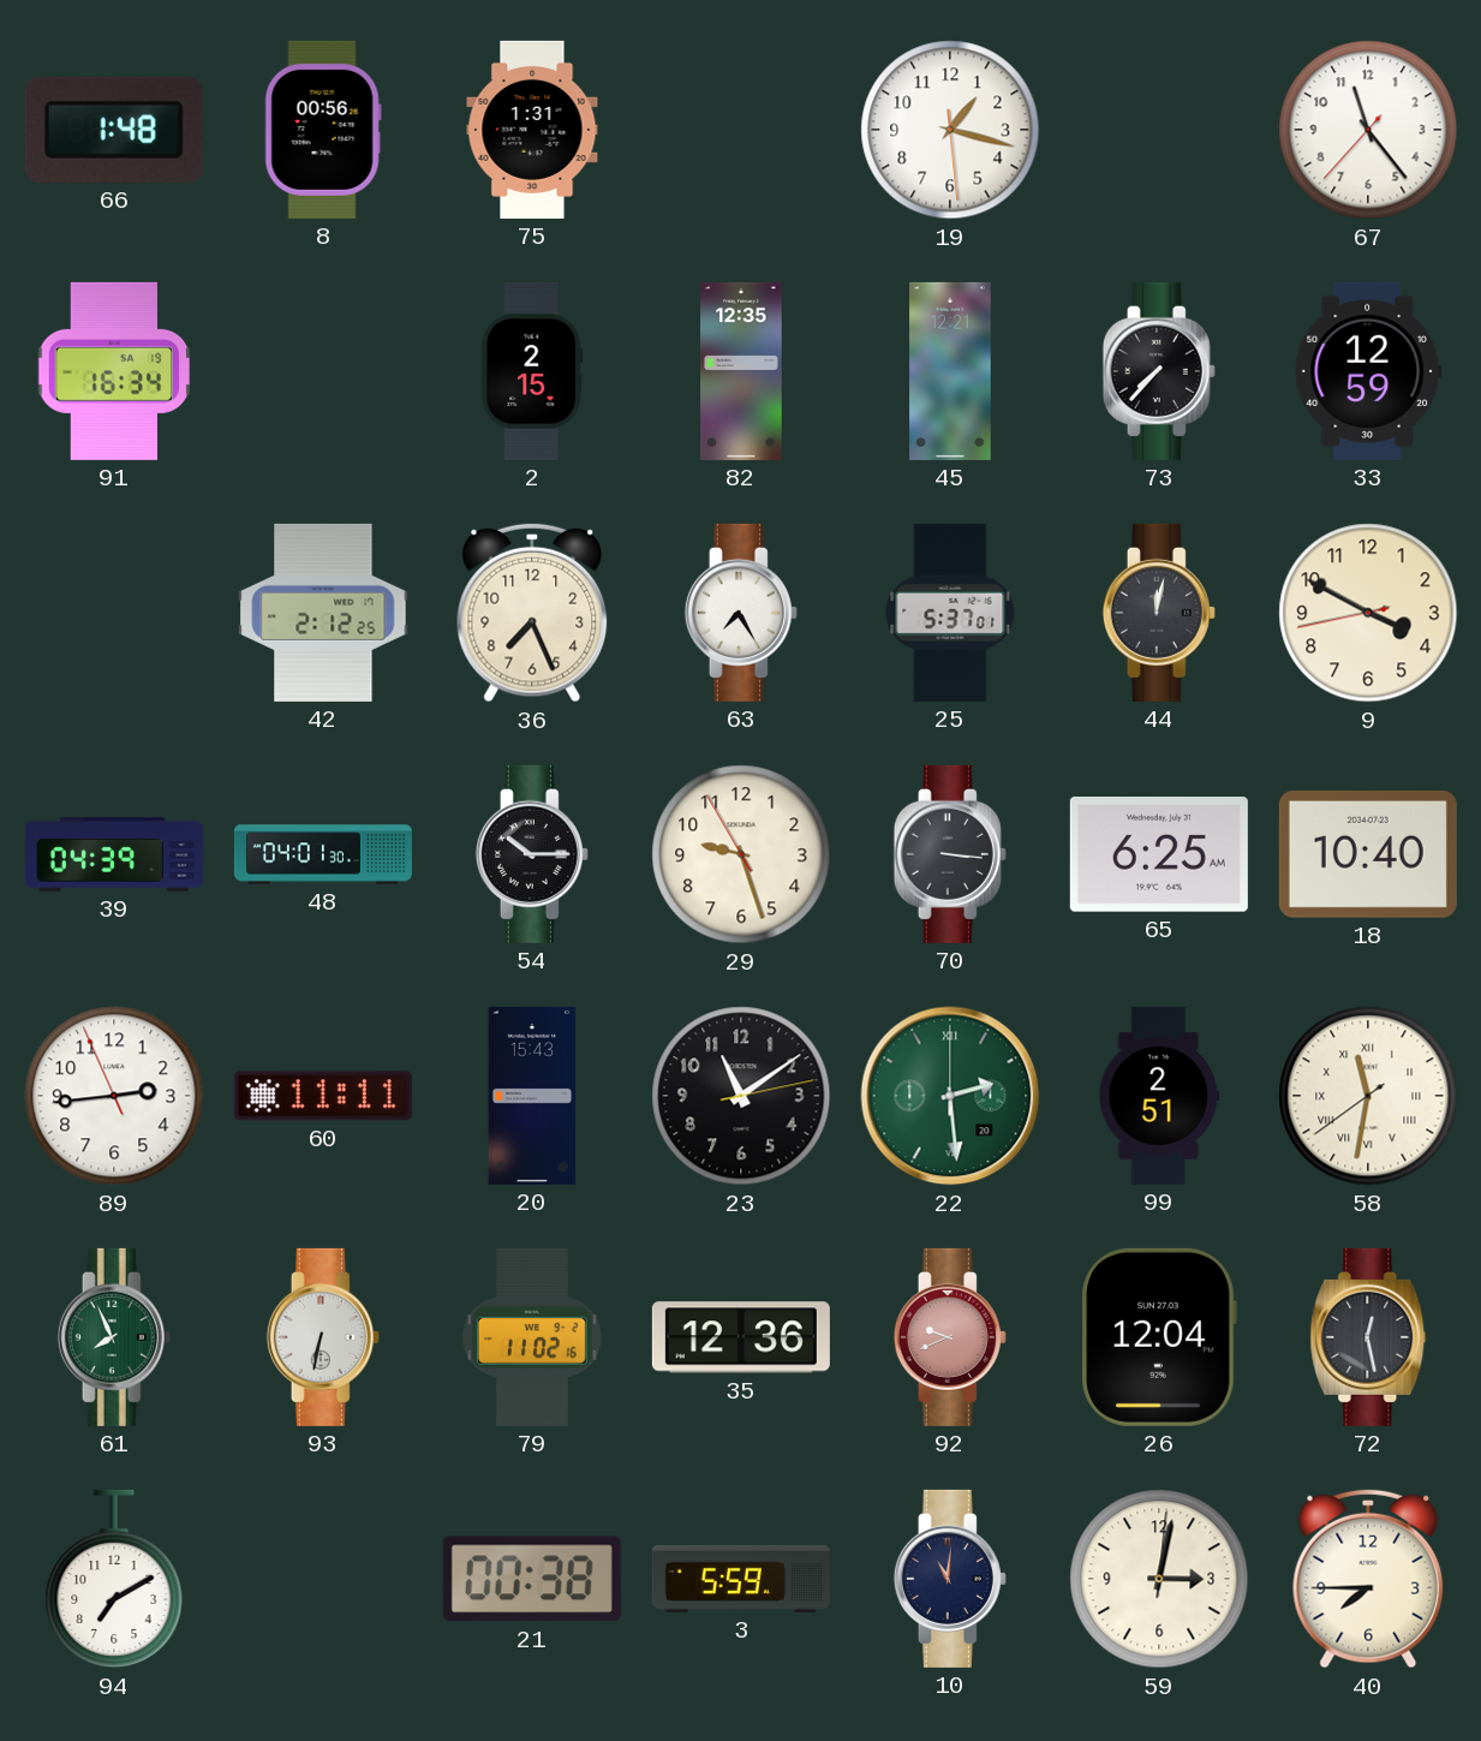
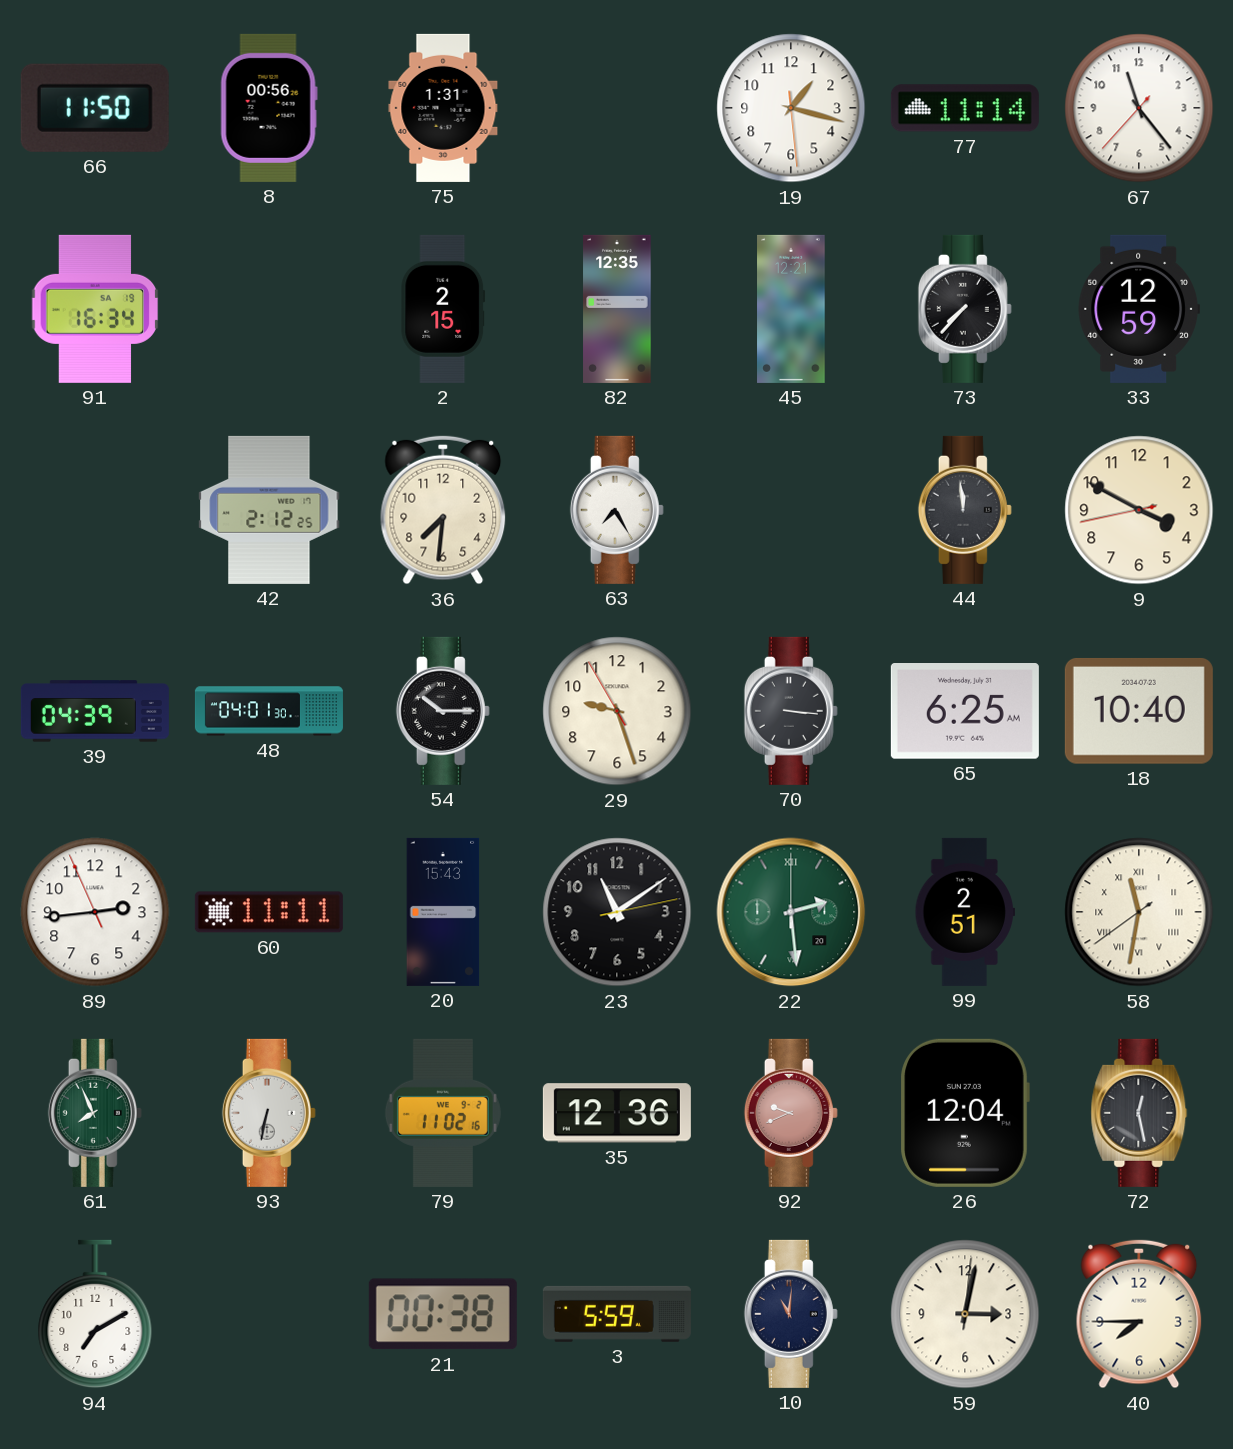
66: 1:48 -> 11:50 (95, 108)
77: none -> 11:14 (965, 108)
36: 7:26 -> 7:31 (443, 510)
25: 5:37 -> none (950, 613)
44: 12:02 -> 11:59 (965, 510)
